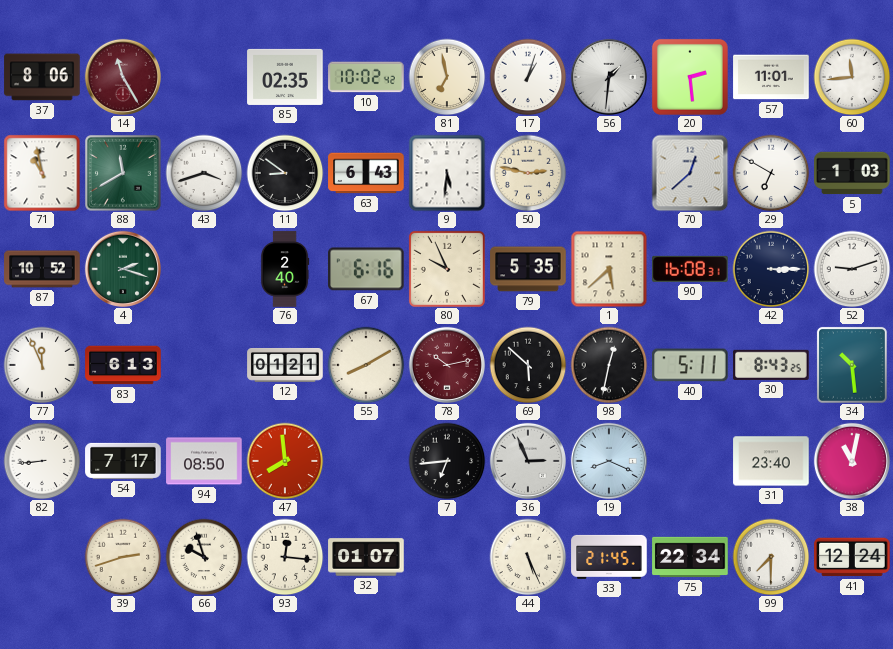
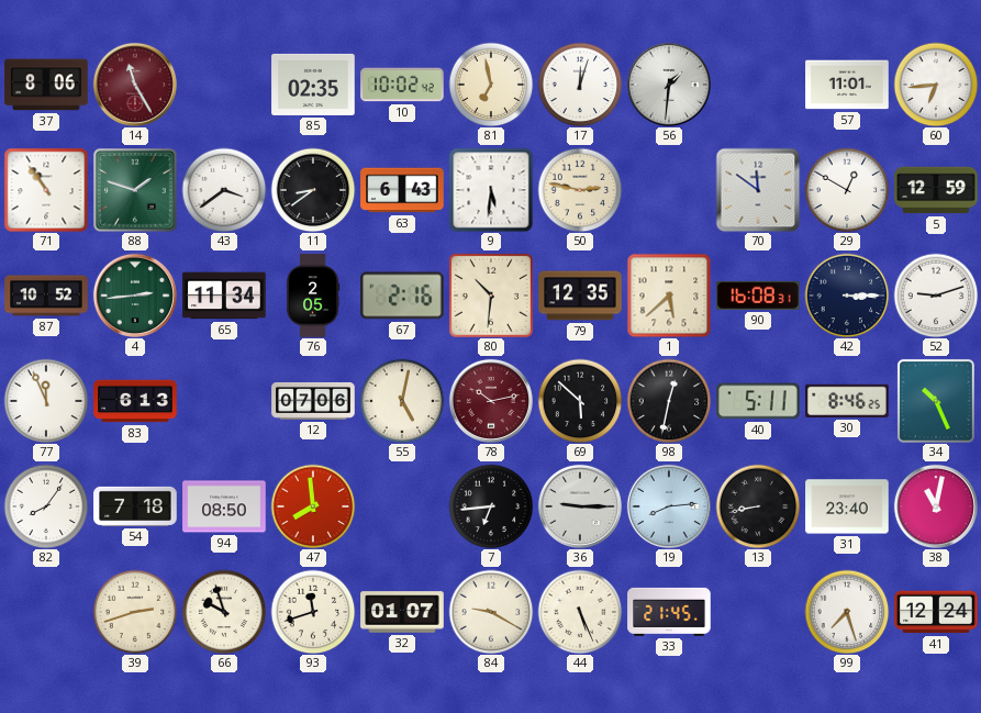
17: 1:03 -> 12:03 (580, 85)
20: 2:29 -> none (690, 77)
60: 11:44 -> 6:44 (936, 85)
71: 10:58 -> 10:54 (46, 190)
88: 11:40 -> 1:48 (135, 190)
43: 3:42 -> 3:39 (224, 190)
11: 8:51 -> 8:39 (313, 190)
70: 12:38 -> 11:51 (758, 190)
29: 6:50 -> 12:50 (847, 190)
5: 1:03 -> 12:59 (936, 190)
4: 2:18 -> 2:44 (135, 296)
65: none -> 11:34 (224, 296)
76: 2:40 -> 2:05 (313, 296)
67: 6:16 -> 2:16 (402, 296)
80: 9:56 -> 10:31 (491, 296)
79: 5:35 -> 12:35 (580, 296)
12: 01:21 -> 07:06 (313, 402)
55: 8:10 -> 5:02 (402, 401)
30: 8:43 -> 8:46 (847, 401)
34: 10:29 -> 10:26 (936, 401)
82: 8:44 -> 8:06 (46, 506)
54: 7:17 -> 7:18 (135, 506)
36: 2:56 -> 9:15 (580, 506)
19: 8:19 -> 8:14 (669, 506)
13: none -> 8:43 (758, 506)
93: 12:16 -> 11:42 (313, 612)
84: none -> 9:20 (491, 612)
75: 22:34 -> none (690, 557)
99: 7:30 -> 7:27 (847, 612)
